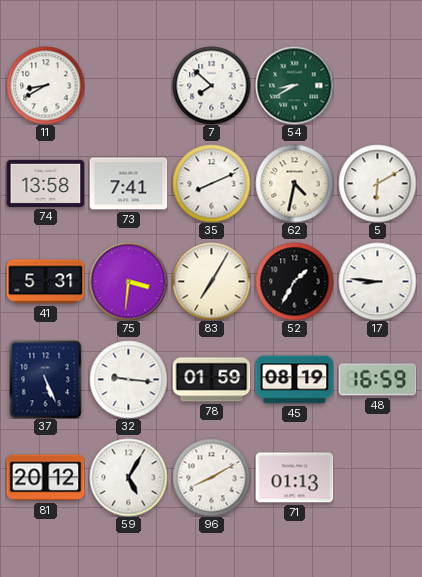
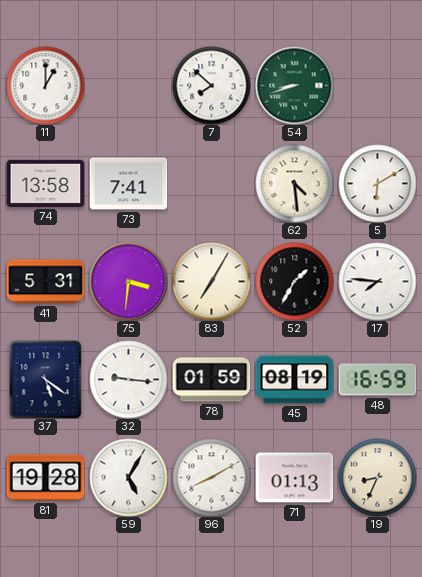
11: 8:40 -> 1:00 (45, 85)
54: 8:40 -> 8:42 (294, 85)
35: 8:11 -> none (211, 183)
62: 4:32 -> 4:29 (294, 183)
17: 8:46 -> 7:46 (377, 281)
37: 5:26 -> 5:21 (46, 379)
81: 20:12 -> 19:28 (45, 478)
19: none -> 8:34 (377, 477)
